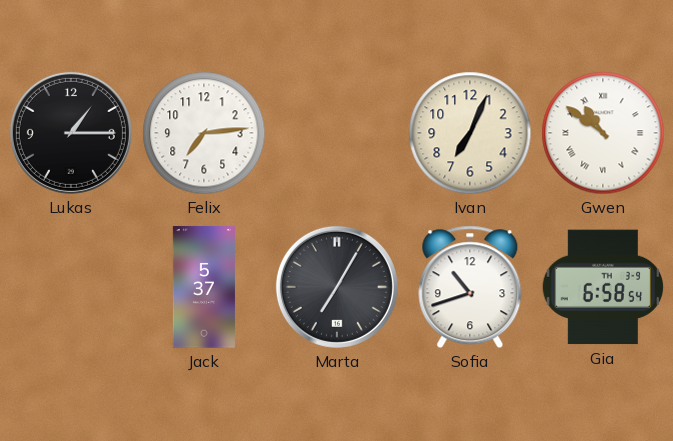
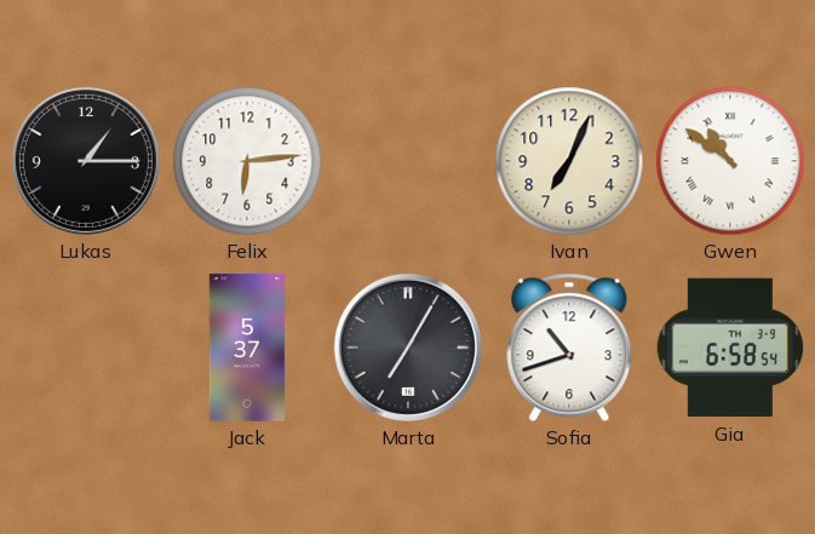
Felix: 7:14 -> 6:14 (247, 161)
